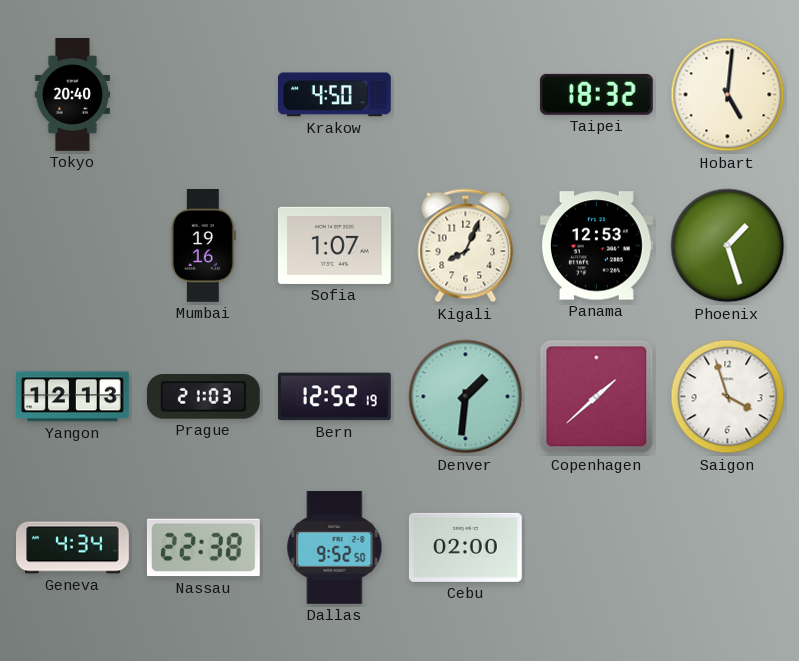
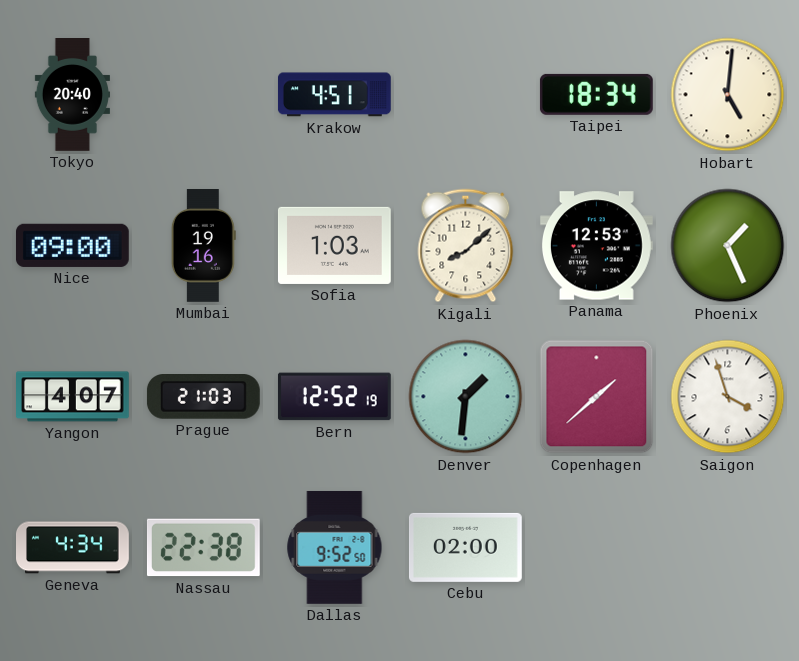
Krakow: 4:50 -> 4:51 (334, 95)
Taipei: 18:32 -> 18:34 (596, 94)
Nice: none -> 09:00 (72, 245)
Sofia: 1:07 -> 1:03 (335, 245)
Kigali: 8:04 -> 8:08 (466, 246)
Phoenix: 1:27 -> 1:26 (728, 246)
Yangon: 12:13 -> 4:07 (73, 397)
